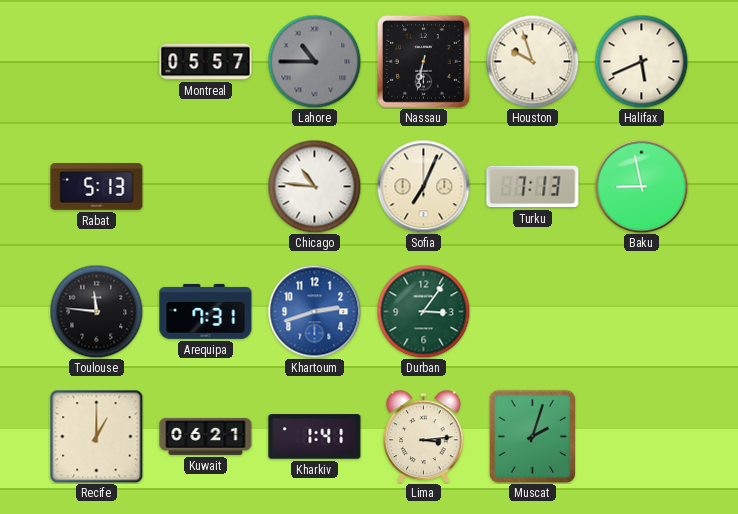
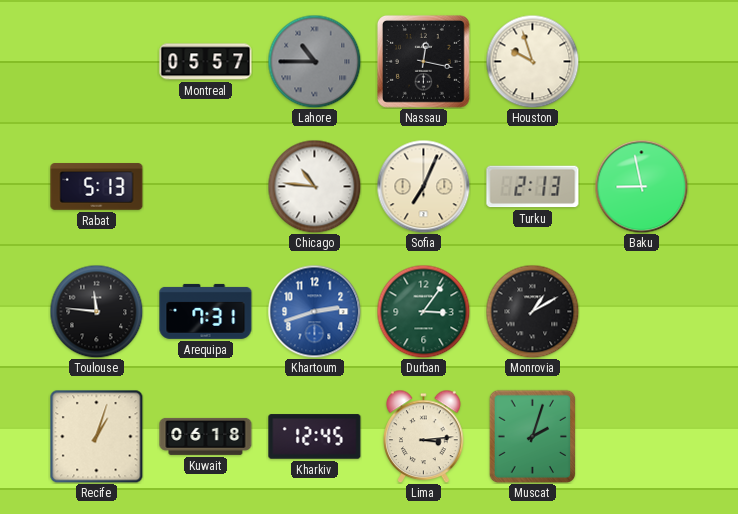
Nassau: 6:32 -> 12:17 (423, 61)
Halifax: 5:41 -> none (641, 61)
Turku: 7:13 -> 2:13 (533, 187)
Monrovia: none -> 1:10 (532, 311)
Recife: 1:00 -> 1:03 (96, 436)
Kuwait: 06:21 -> 06:18 (206, 436)
Kharkiv: 1:41 -> 12:45 (315, 437)
